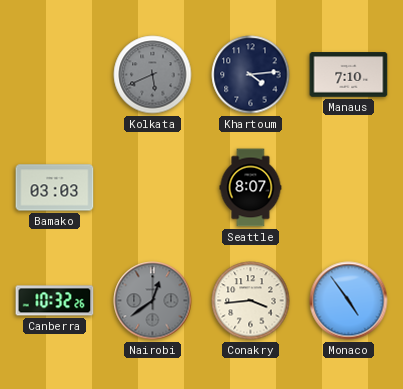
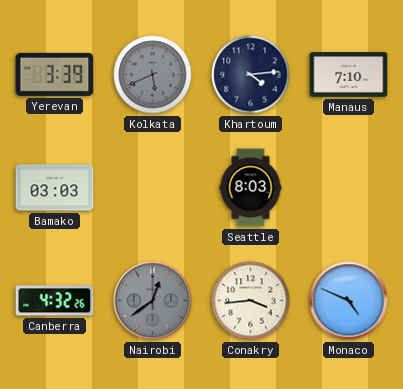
Yerevan: none -> 3:39 (55, 74)
Seattle: 8:07 -> 8:03 (251, 188)
Canberra: 10:32 -> 4:32 (55, 301)
Monaco: 4:54 -> 4:49 (349, 301)
